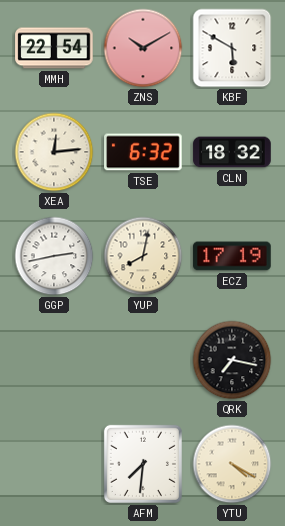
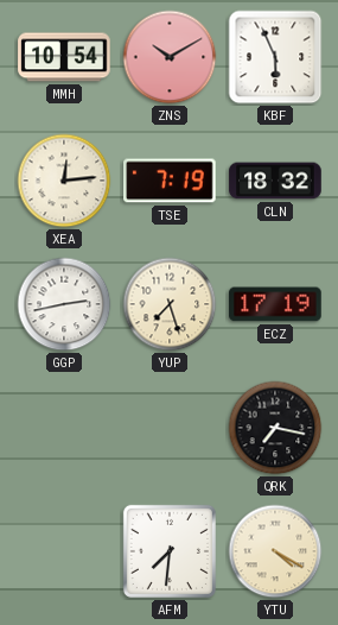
MMH: 22:54 -> 10:54 (64, 57)
KBF: 5:50 -> 5:56 (275, 57)
TSE: 6:32 -> 7:19 (170, 181)
YUP: 8:02 -> 7:27 (170, 304)
